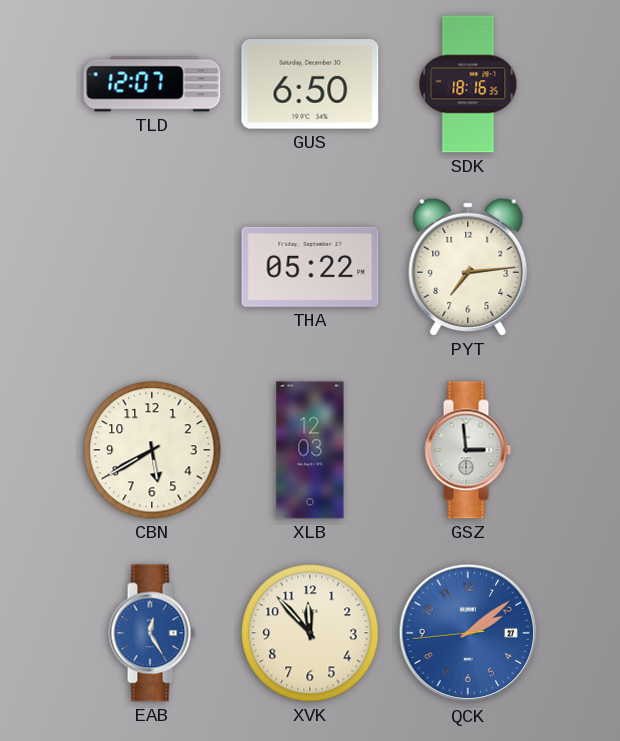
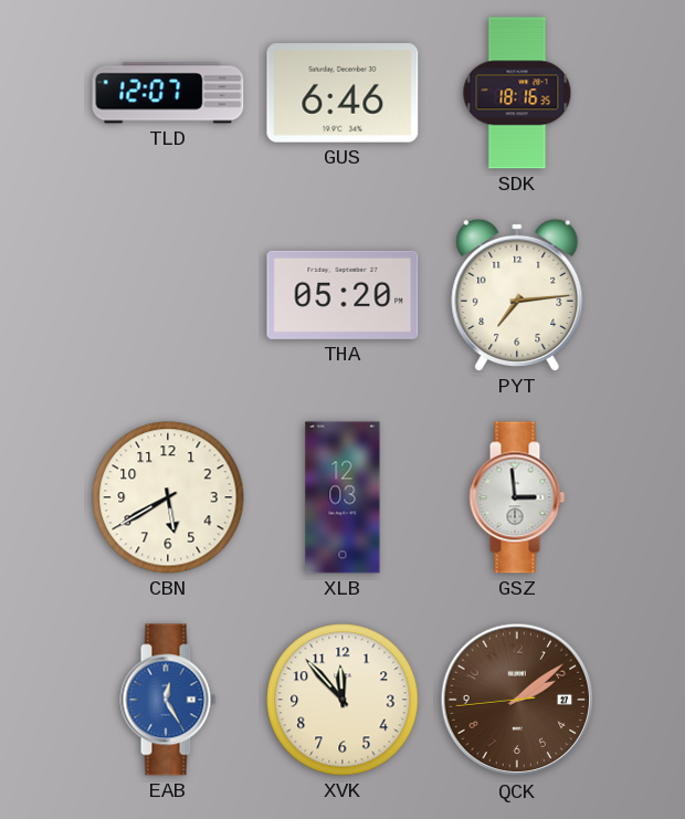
GUS: 6:50 -> 6:46 (342, 93)
THA: 05:22 -> 05:20 (342, 295)
QCK dial: blue -> brown (517, 700)
